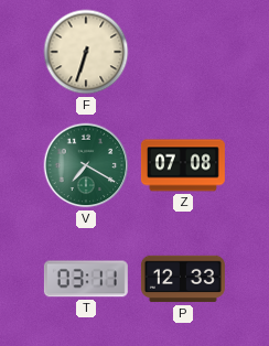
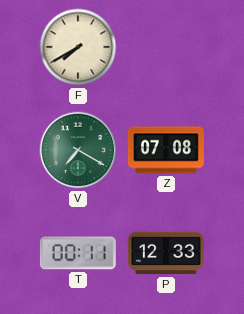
F: 6:33 -> 7:40 (78, 47)
T: 03:11 -> 00:11 (78, 253)
